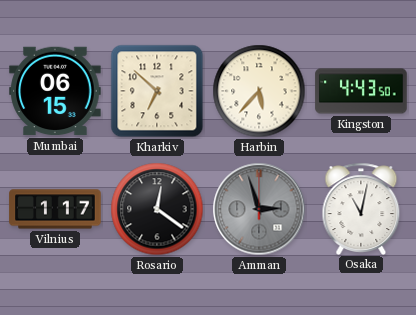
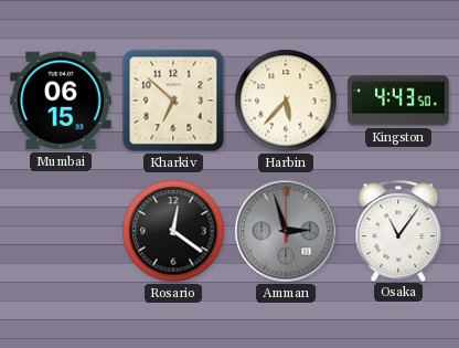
Vilnius: 1:17 -> none (55, 209)
Osaka: 11:02 -> 11:06 (398, 230)
